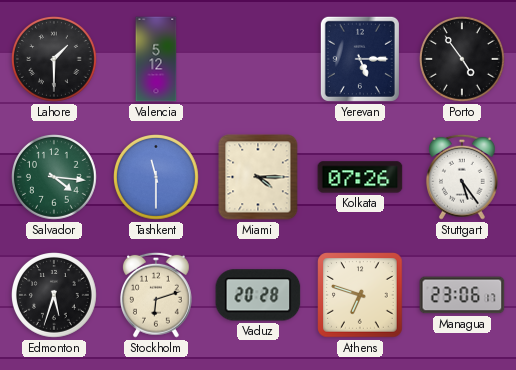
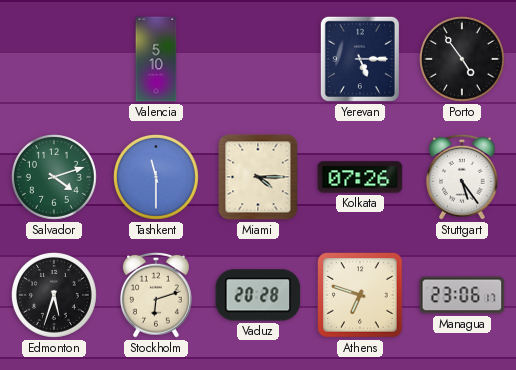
Lahore: 1:30 -> none (55, 60)
Valencia: 5:12 -> 5:10 (156, 59)
Salvador: 4:16 -> 4:12 (55, 178)
